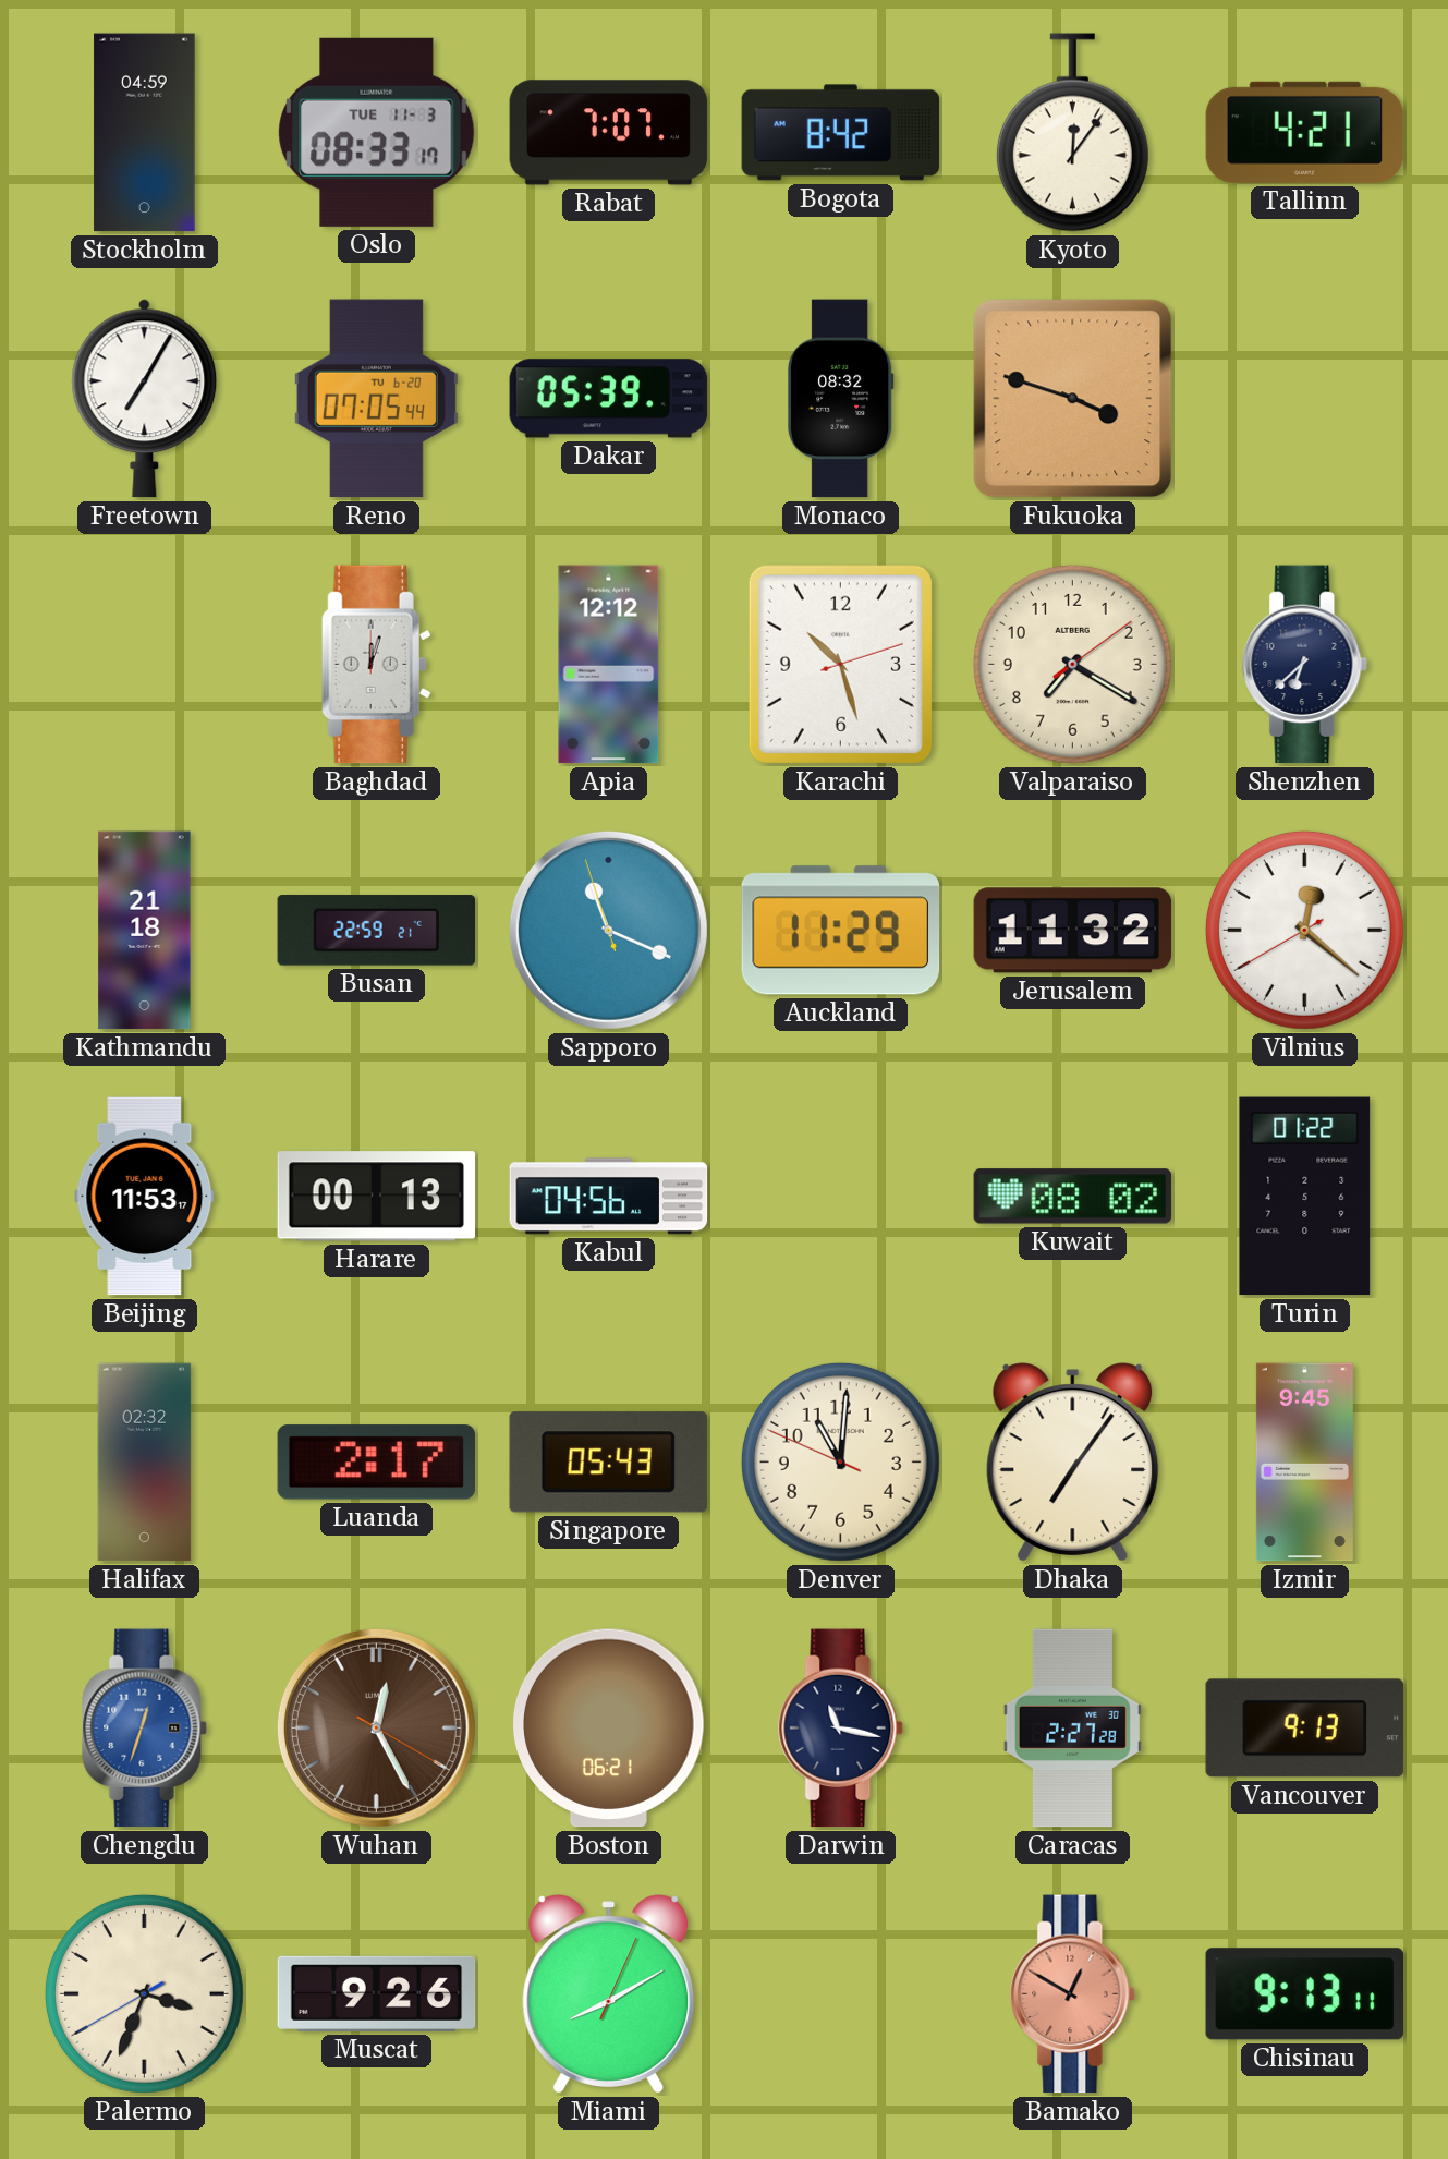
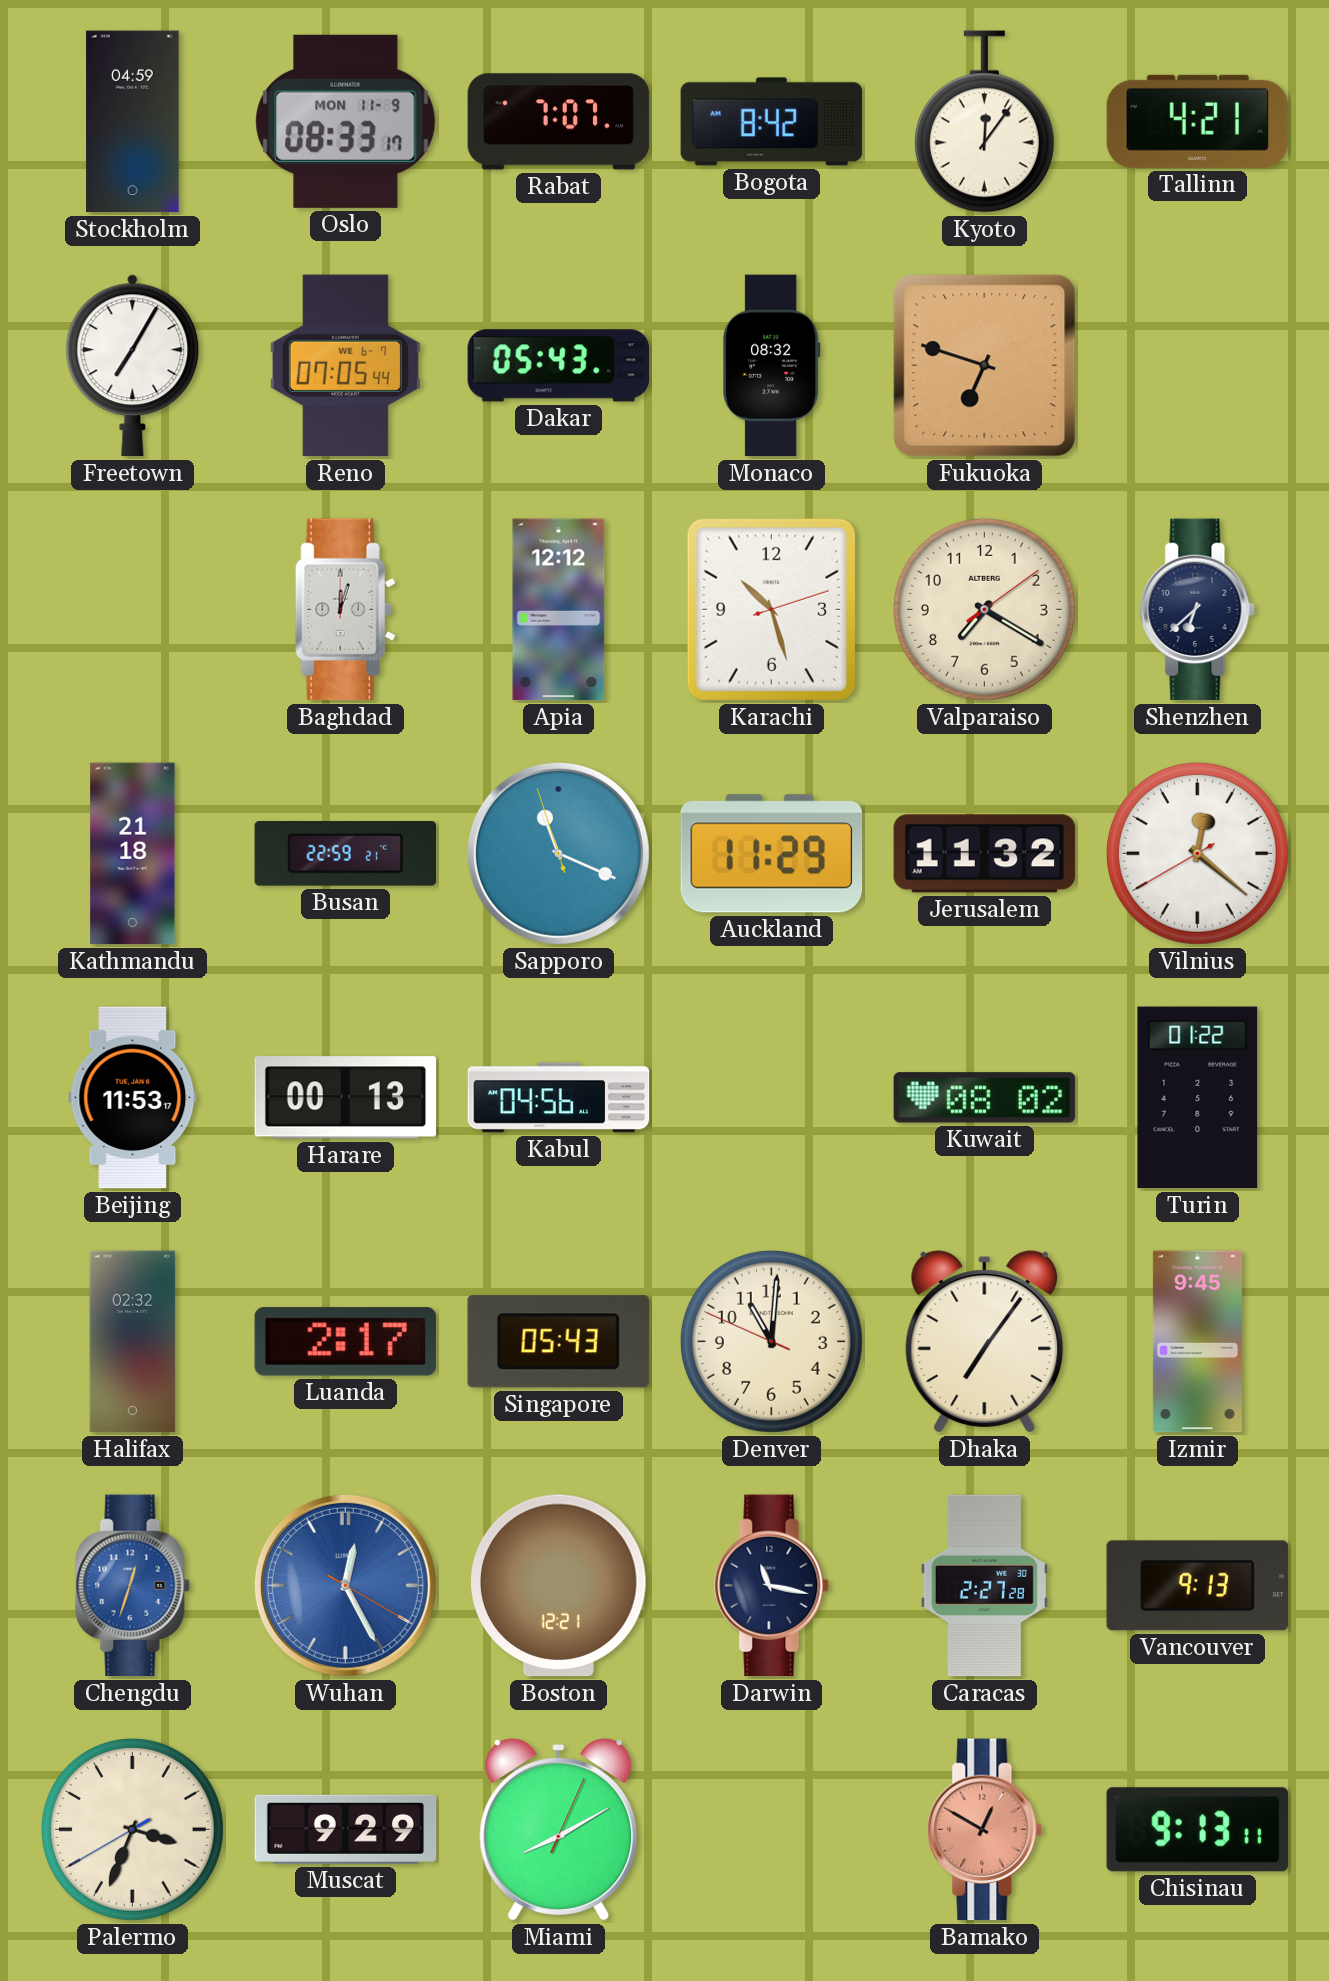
Oslo date: TUE 11-3 -> MON 11-9 (346, 121)
Reno date: TU 6-20 -> WE 6-7 (345, 366)
Dakar: 05:39 -> 05:43 (559, 366)
Fukuoka: 3:48 -> 6:48 (985, 366)
Wuhan dial: brown -> blue (345, 1585)
Boston: 06:21 -> 12:21 (559, 1586)
Muscat: 9:26 -> 9:29 (346, 1829)
